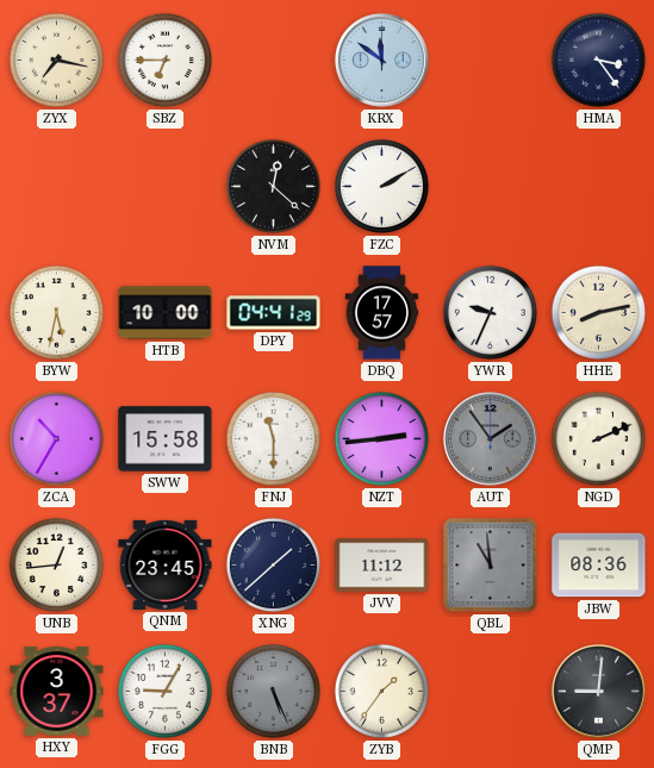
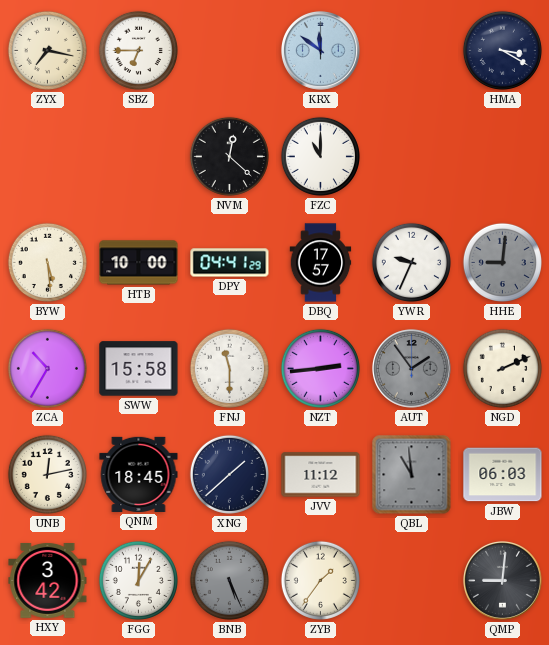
HMA: 3:24 -> 3:20 (502, 50)
FZC: 2:10 -> 11:00 (320, 156)
BYW: 5:32 -> 5:29 (47, 262)
HHE: 8:13 -> 9:01 (502, 262)
HHE dial: cream -> grey (502, 262)
UNB: 12:44 -> 12:13 (47, 474)
QNM: 23:45 -> 18:45 (139, 474)
JBW: 08:36 -> 06:03 (503, 475)
HXY: 3:37 -> 3:42 (48, 580)
FGG: 9:05 -> 12:05 (138, 580)
